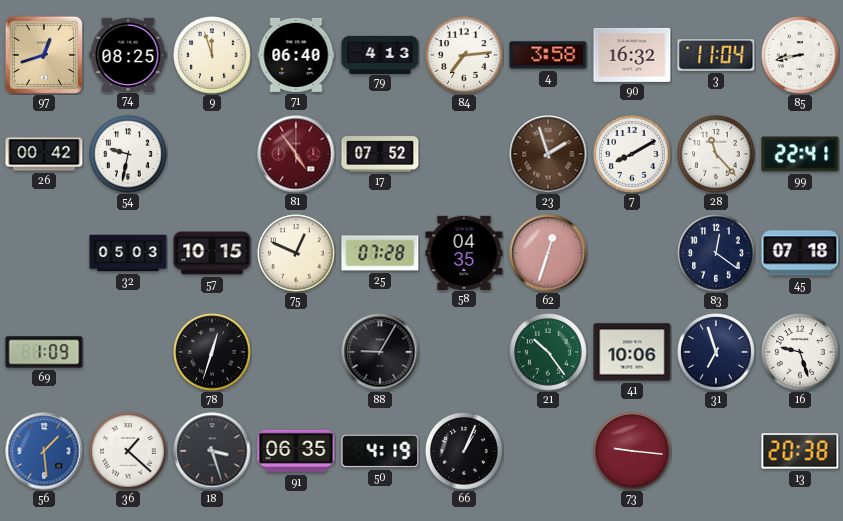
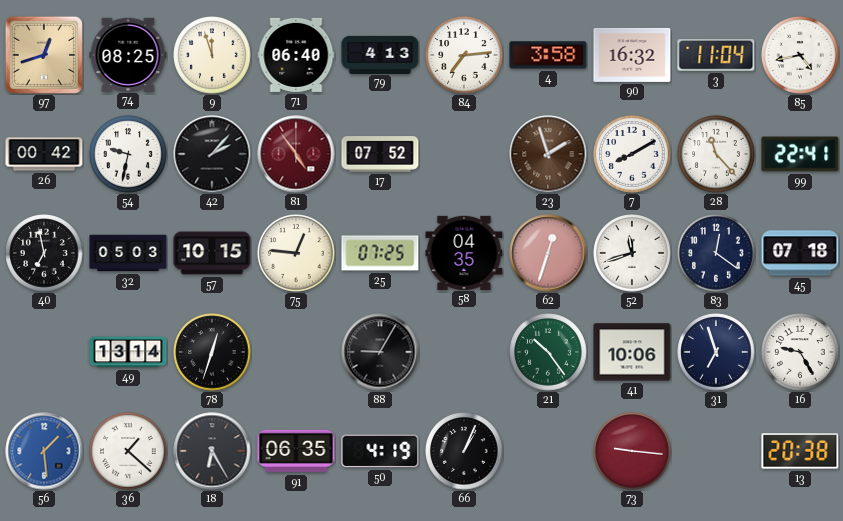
85: 8:43 -> 4:43 (800, 55)
42: none -> 2:07 (212, 154)
40: none -> 6:58 (44, 253)
75: 12:49 -> 12:46 (296, 253)
25: 07:28 -> 07:25 (380, 253)
52: none -> 11:42 (632, 253)
69: 1:09 -> none (44, 352)
49: none -> 13:14 (128, 352)
16: 9:27 -> 9:25 (800, 352)
18: 3:27 -> 6:25 (212, 451)
